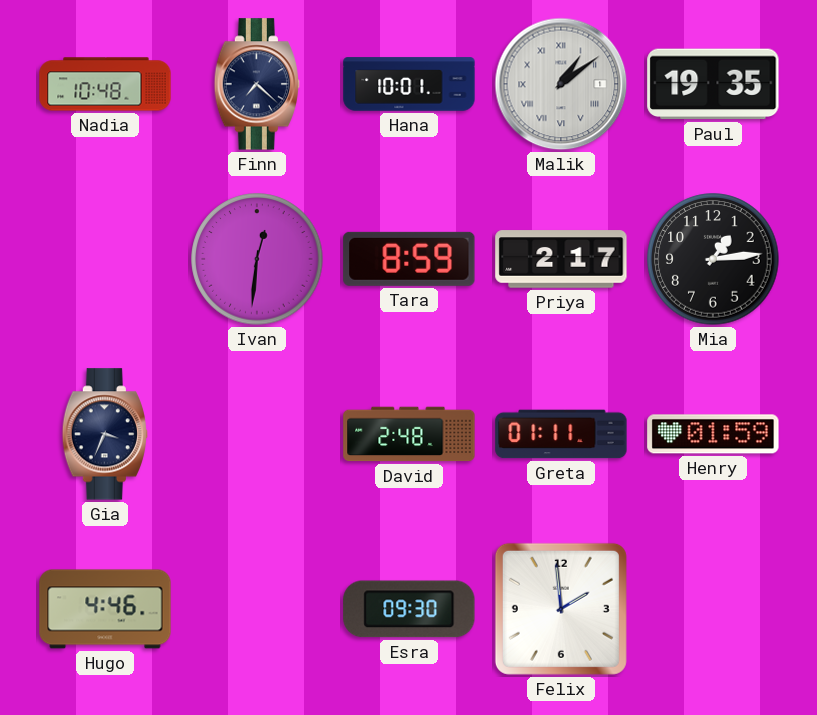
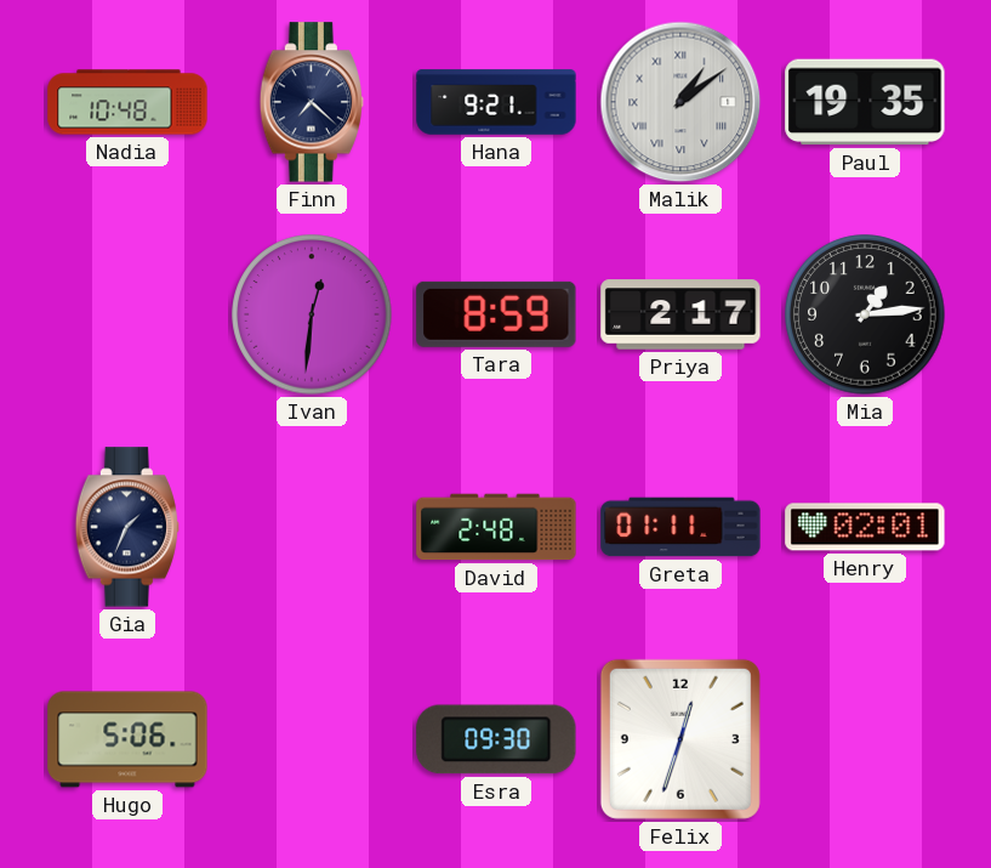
Hana: 10:01 -> 9:21 (496, 102)
Gia: 3:34 -> 1:34 (126, 527)
Henry: 01:59 -> 02:01 (865, 527)
Hugo: 4:46 -> 5:06 (127, 739)
Felix: 1:59 -> 12:33 (680, 739)
